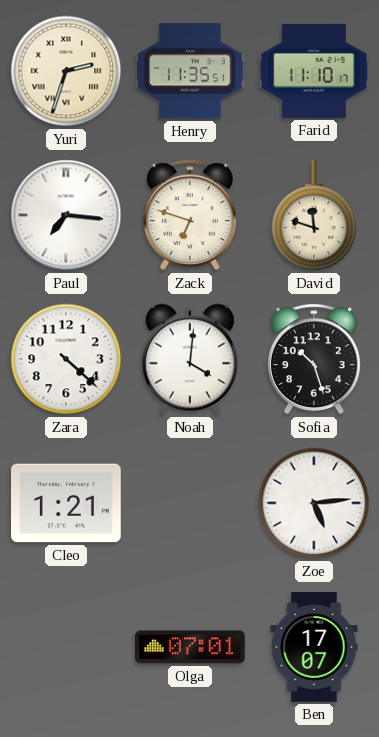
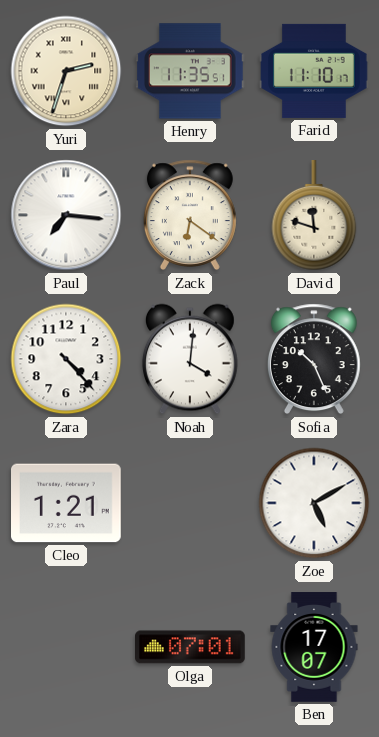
Zack: 6:48 -> 6:21 (190, 215)
Zara: 4:22 -> 4:23 (66, 359)
Sofia: 10:27 -> 10:26 (314, 359)
Zoe: 5:14 -> 5:10 (314, 503)
